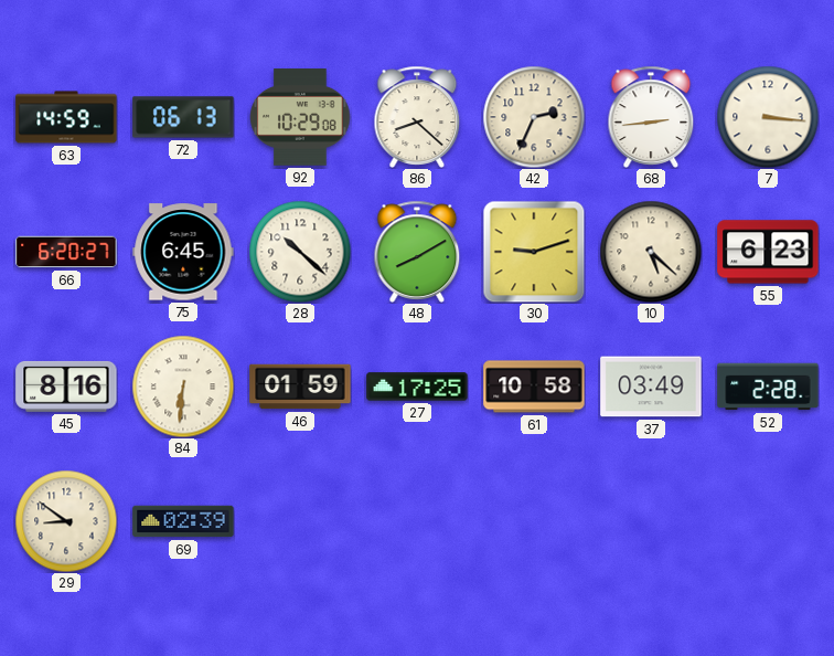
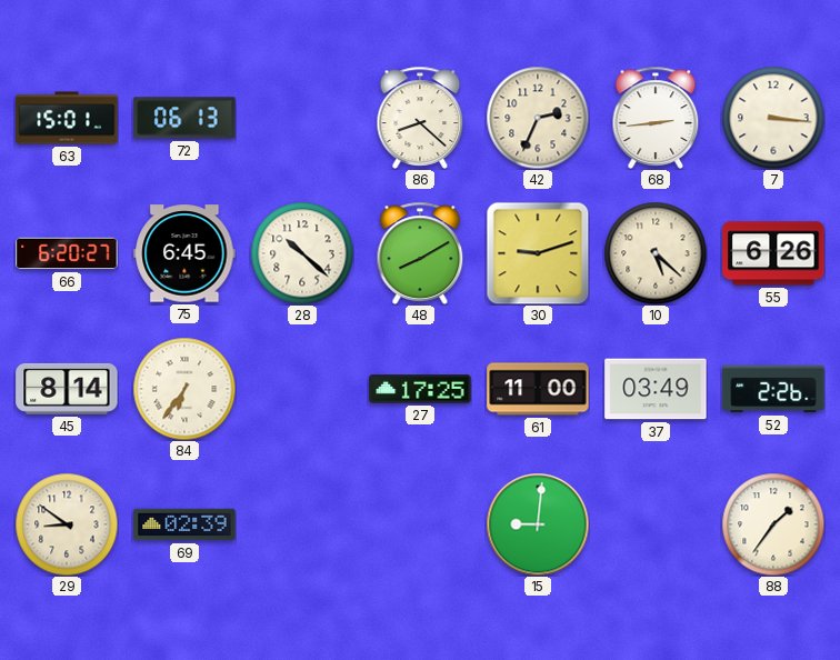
63: 14:59 -> 15:01 (67, 118)
92: 10:29 -> none (300, 117)
55: 6:23 -> 6:26 (773, 253)
45: 8:16 -> 8:14 (67, 389)
84: 6:31 -> 6:36 (184, 389)
46: 01:59 -> none (300, 387)
61: 10:58 -> 11:00 (538, 389)
52: 2:28 -> 2:26 (773, 389)
15: none -> 9:01 (538, 524)
88: none -> 1:36 (773, 524)
